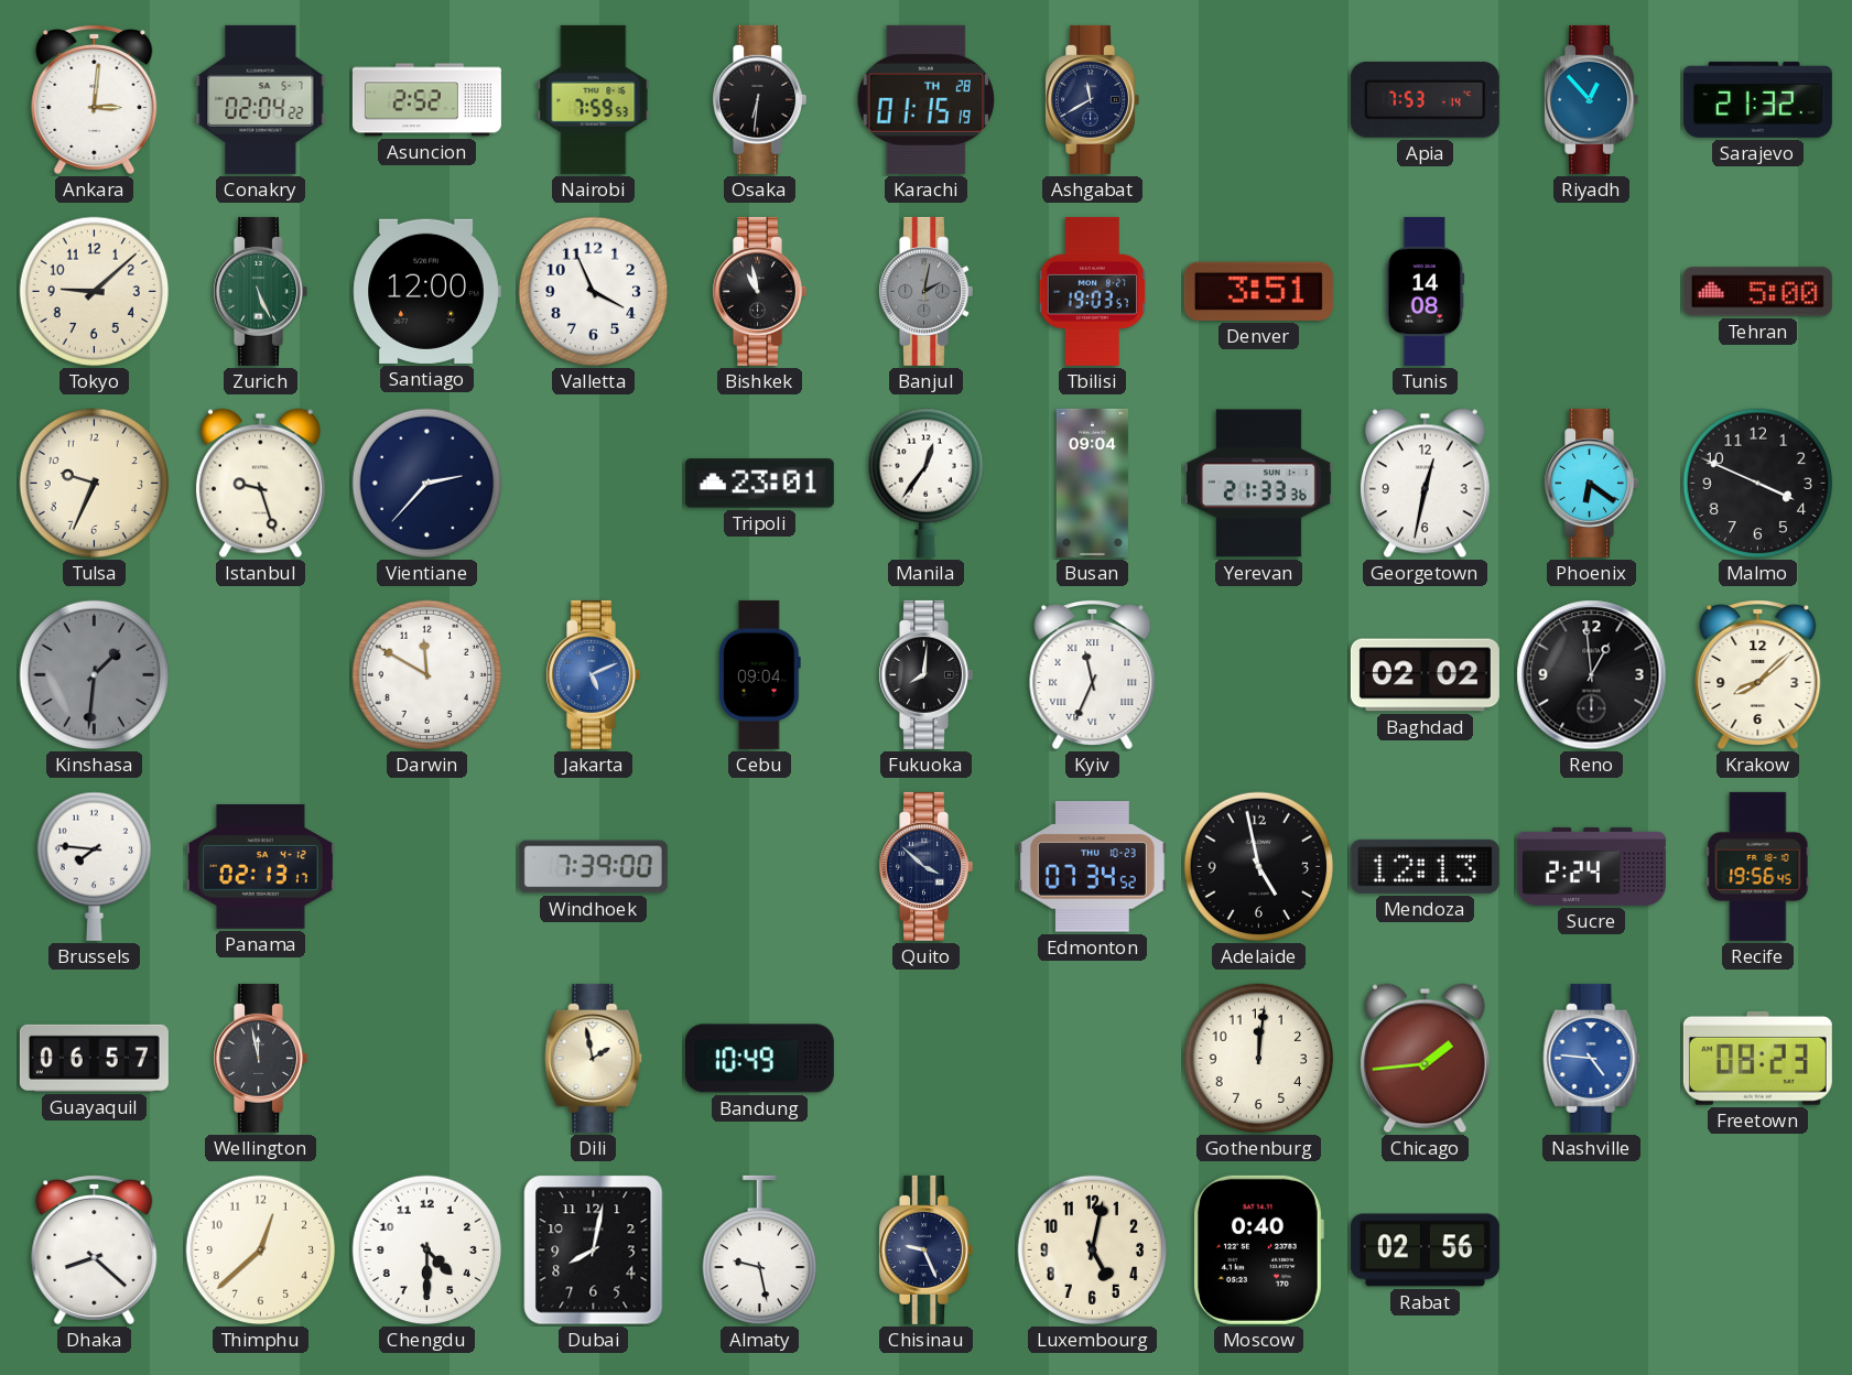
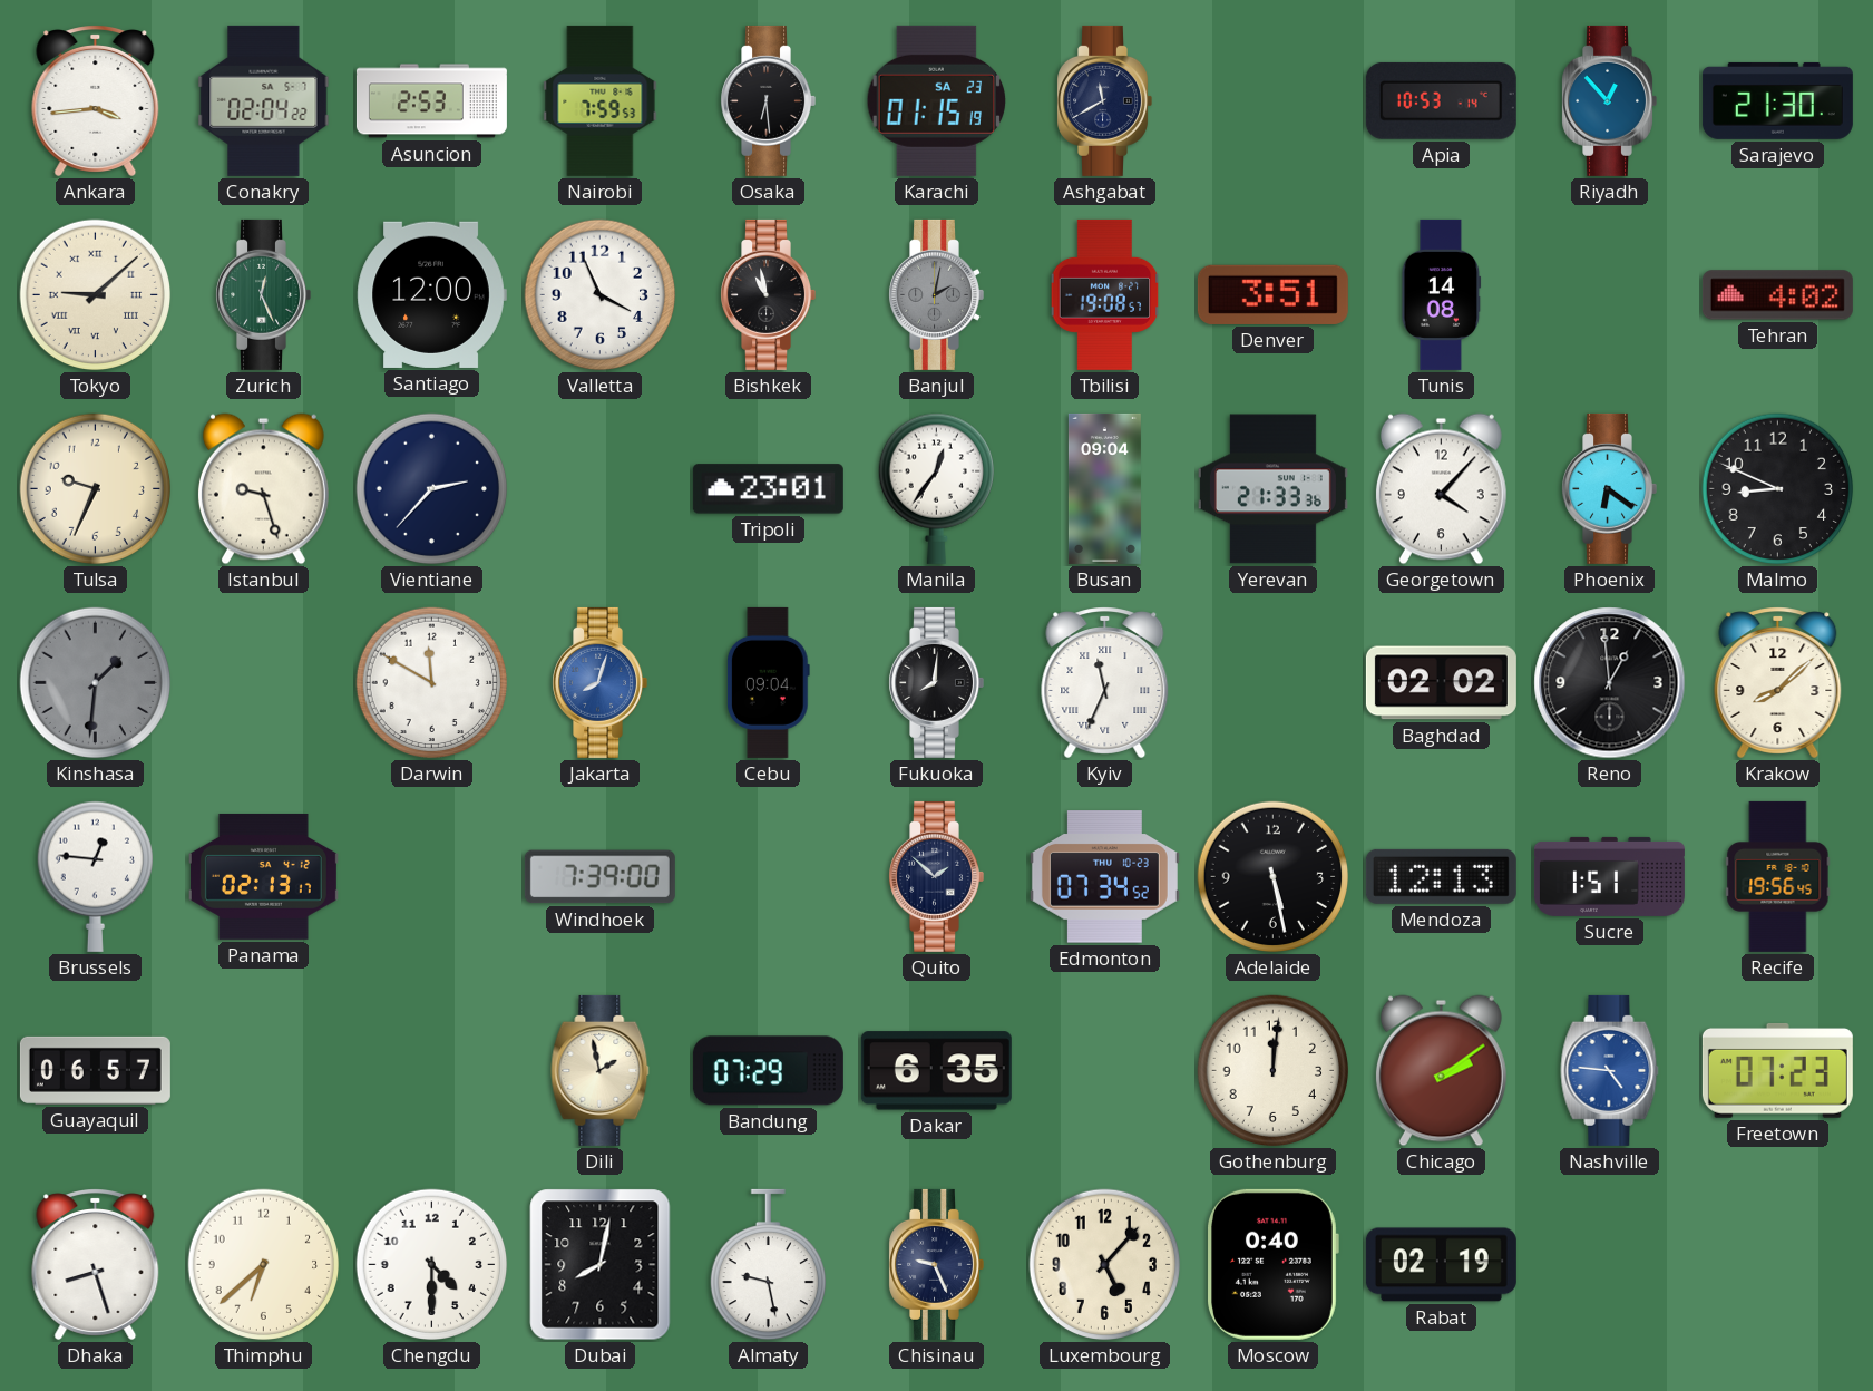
Ankara: 3:01 -> 3:44 (96, 100)
Asuncion: 2:52 -> 2:53 (431, 101)
Osaka: 6:31 -> 6:29 (768, 100)
Karachi date: TH 28 -> SA 23 (937, 100)
Apia: 7:53 -> 10:53 (1441, 100)
Sarajevo: 21:32 -> 21:30 (1777, 100)
Tokyo numerals: Arabic -> Roman (96, 295)
Zurich: 5:26 -> 12:26 (263, 294)
Tbilisi: 19:03 -> 19:08 (1105, 294)
Tehran: 5:00 -> 4:02 (1777, 295)
Georgetown: 12:32 -> 4:07 (1441, 489)
Malmo: 3:49 -> 8:49 (1778, 489)
Jakarta: 5:11 -> 8:03 (599, 682)
Brussels: 7:46 -> 12:46 (95, 876)
Quito: 3:52 -> 1:52 (936, 876)
Adelaide: 4:58 -> 5:28 (1274, 877)
Sucre: 2:24 -> 1:51 (1609, 876)
Wellington: 11:58 -> none (260, 1058)
Bandung: 10:49 -> 07:29 (768, 1071)
Dakar: none -> 6:35 (936, 1071)
Chicago: 1:44 -> 2:09 (1441, 1071)
Freetown: 08:23 -> 07:23 (1777, 1070)
Dhaka: 8:22 -> 8:27 (96, 1264)
Thimphu: 12:38 -> 6:38 (264, 1265)
Luxembourg: 5:02 -> 5:07 (1105, 1265)
Rabat: 02:56 -> 02:19 (1441, 1265)
